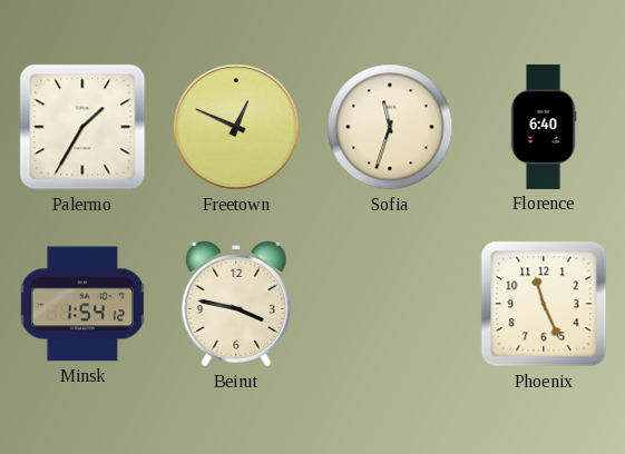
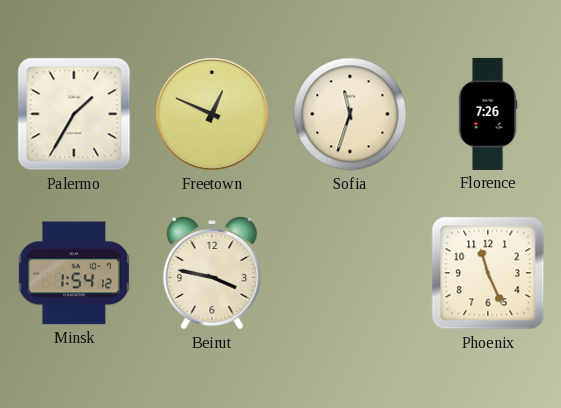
Florence: 6:40 -> 7:26 (488, 114)
